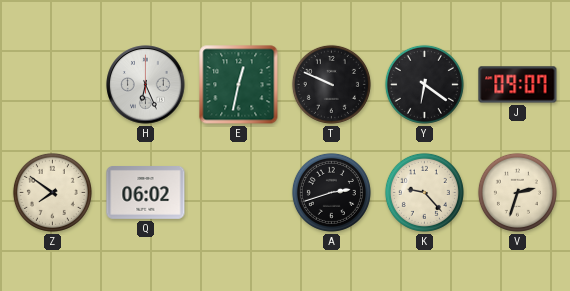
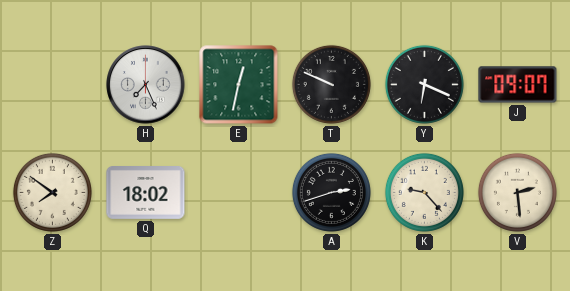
H: 6:26 -> 7:26 (146, 85)
Y: 6:21 -> 6:19 (424, 84)
Q: 06:02 -> 18:02 (146, 193)
V: 2:33 -> 2:29 (517, 192)
